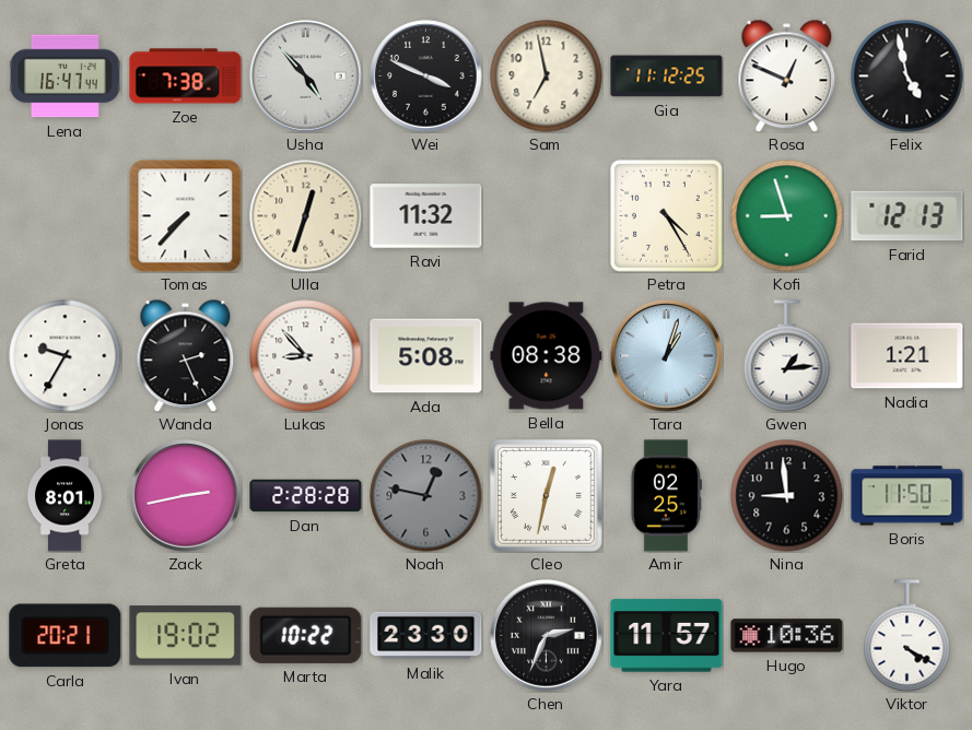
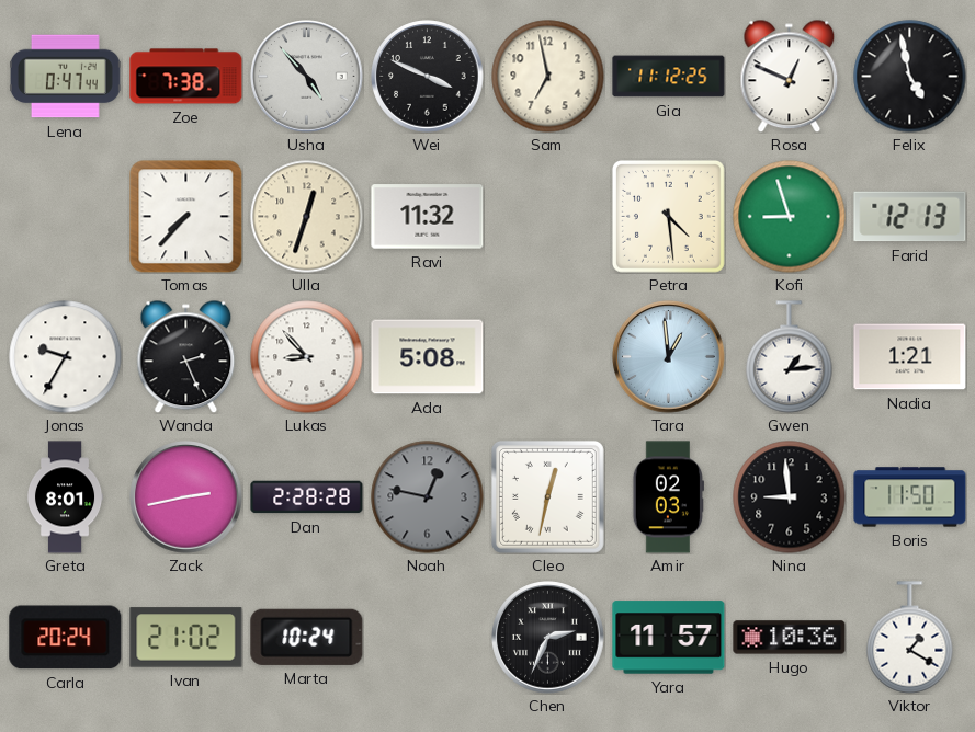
Lena: 16:47 -> 0:47 (65, 77)
Petra: 4:25 -> 4:29 (668, 216)
Bella: 08:38 -> none (547, 356)
Tara: 1:03 -> 12:59 (669, 357)
Amir: 02:25 -> 02:03 (668, 497)
Carla: 20:21 -> 20:24 (66, 638)
Ivan: 19:02 -> 21:02 (186, 638)
Marta: 10:22 -> 10:24 (307, 637)
Malik: 23:30 -> none (426, 636)
Viktor: 4:20 -> 1:20 (910, 638)
